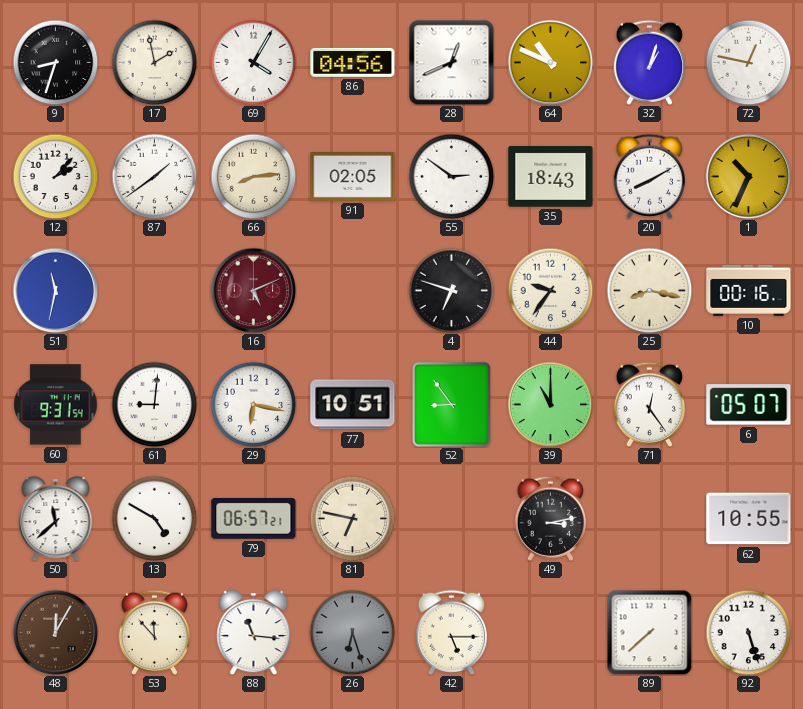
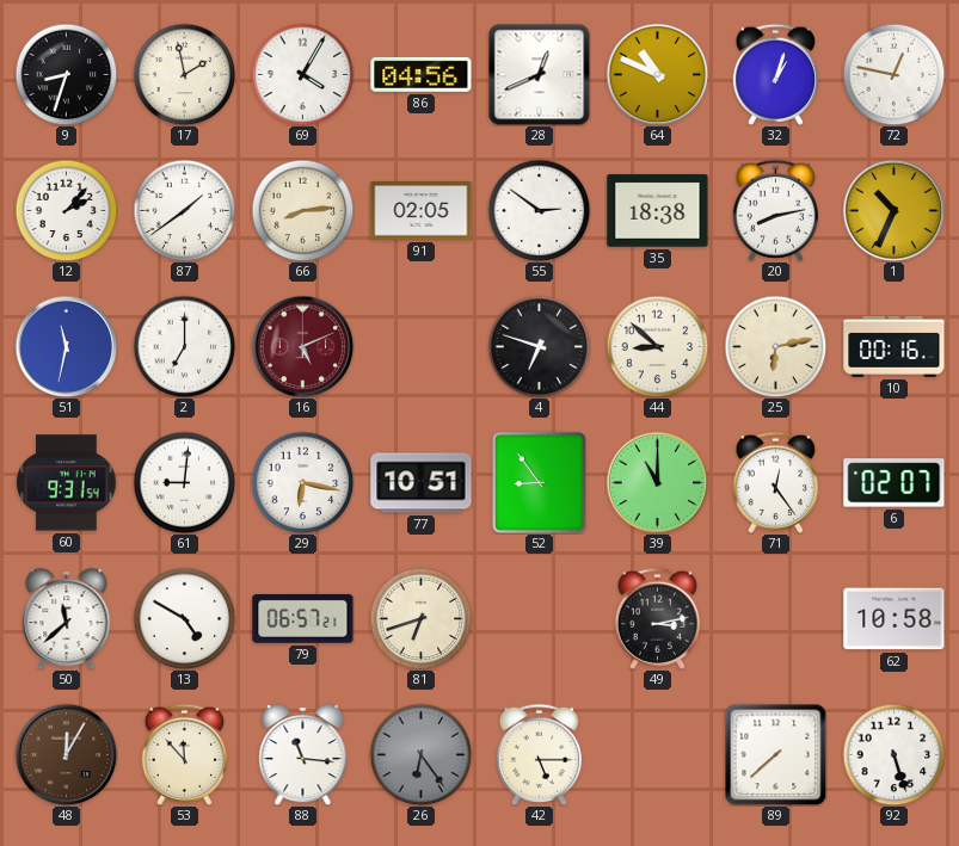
35: 18:43 -> 18:38 (658, 211)
20: 8:10 -> 8:13 (775, 210)
2: none -> 7:00 (184, 346)
44: 9:36 -> 8:52 (657, 346)
25: 8:17 -> 6:13 (775, 346)
6: 05:07 -> 02:07 (895, 483)
81: 6:47 -> 6:42 (420, 618)
62: 10:55 -> 10:58 (895, 619)
26: 6:27 -> 6:24 (420, 754)
